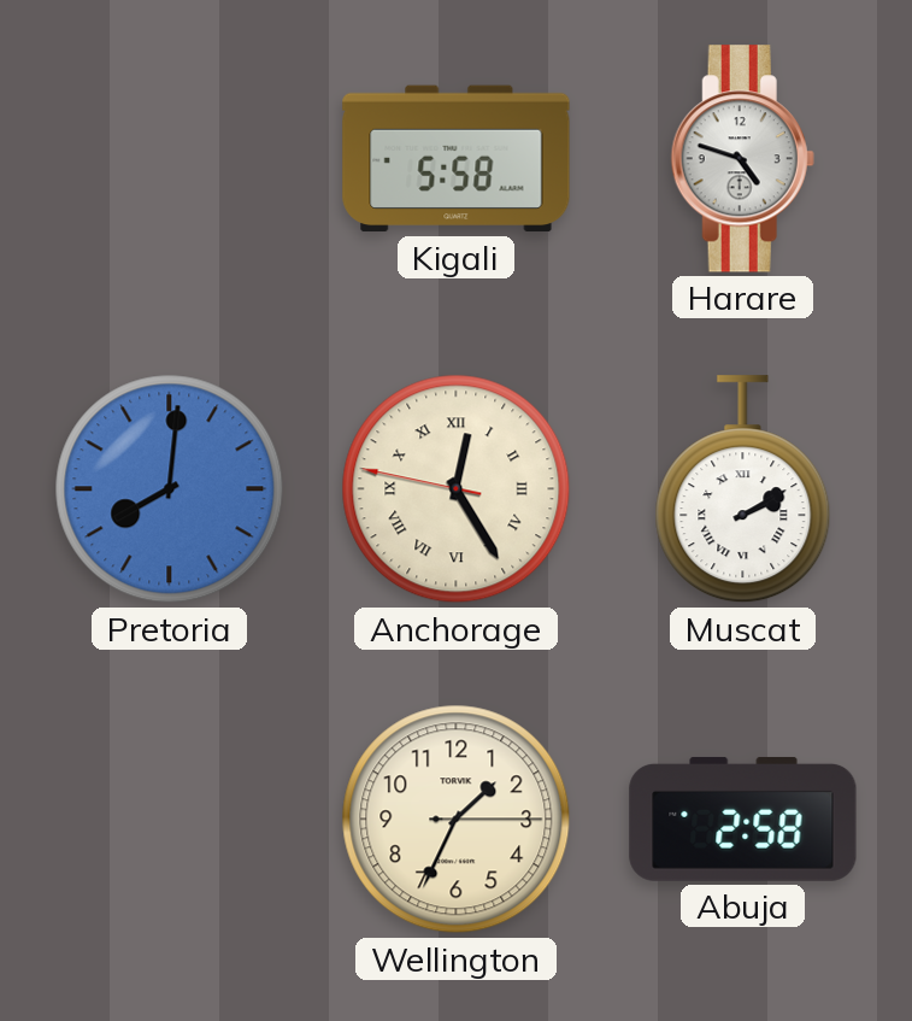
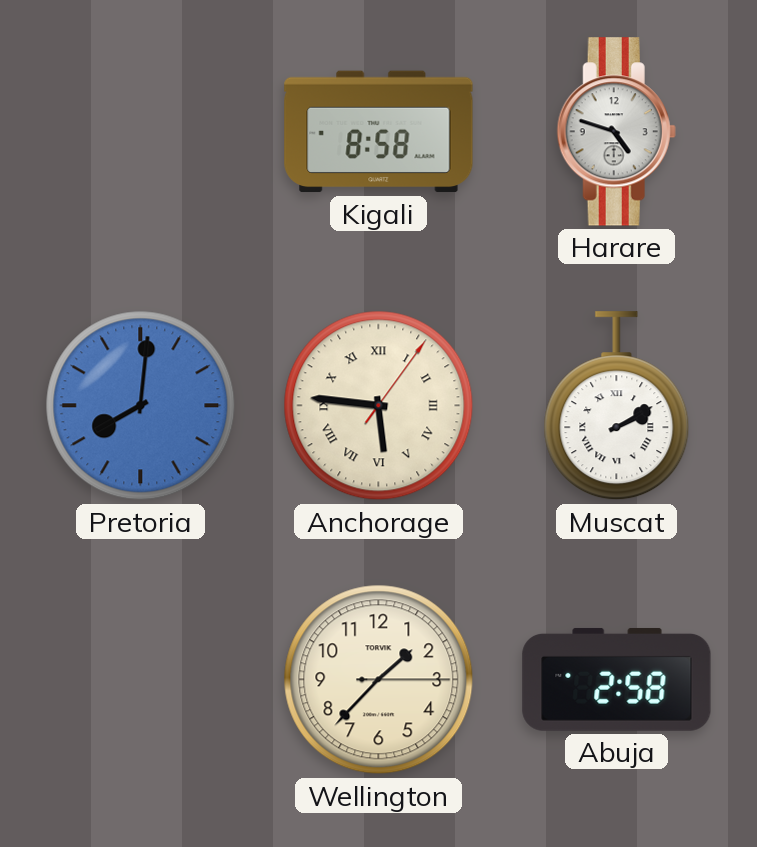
Kigali: 5:58 -> 8:58 (379, 132)
Anchorage: 12:24 -> 5:46 (379, 406)
Wellington: 1:34 -> 1:37 (379, 680)
